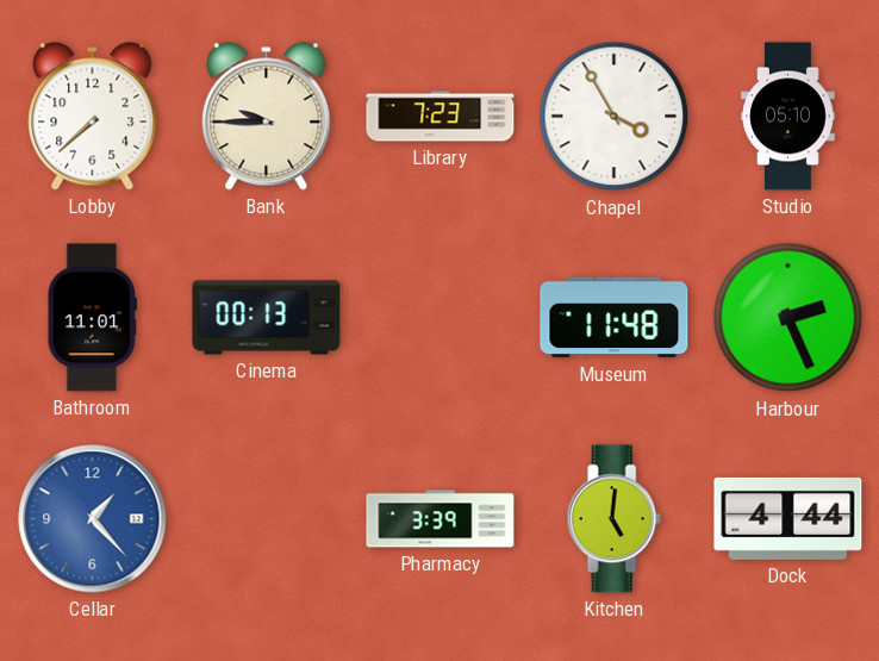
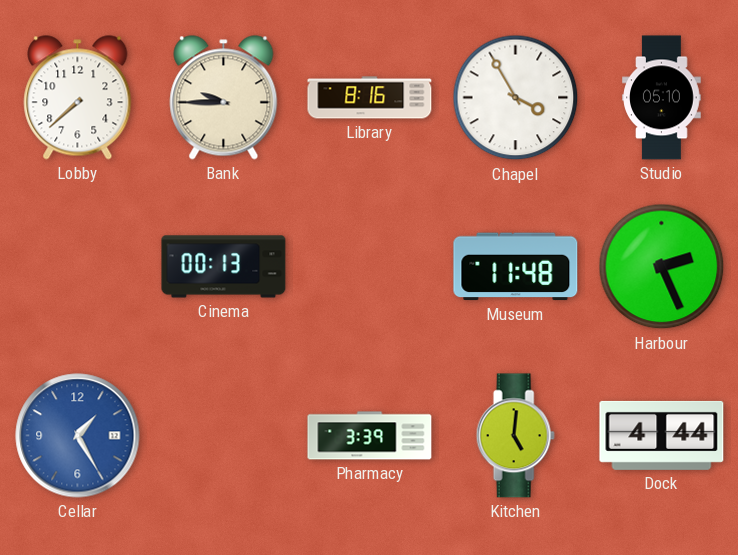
Library: 7:23 -> 8:16 (370, 98)
Bathroom: 11:01 -> none (92, 318)
Cellar: 1:23 -> 1:25 (78, 436)
